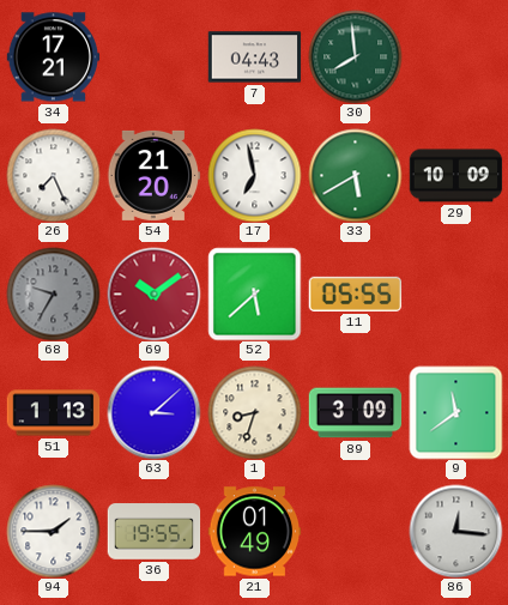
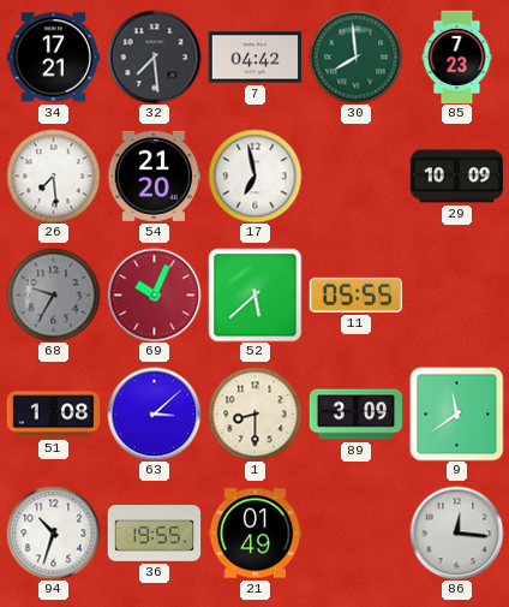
32: none -> 7:29 (154, 56)
7: 04:43 -> 04:42 (254, 58)
85: none -> 7:23 (457, 56)
26: 7:26 -> 7:29 (53, 175)
33: 5:40 -> none (355, 175)
69: 10:09 -> 10:04 (154, 294)
51: 1:13 -> 1:08 (53, 415)
1: 8:33 -> 8:30 (254, 413)
94: 1:45 -> 10:33 (53, 532)
